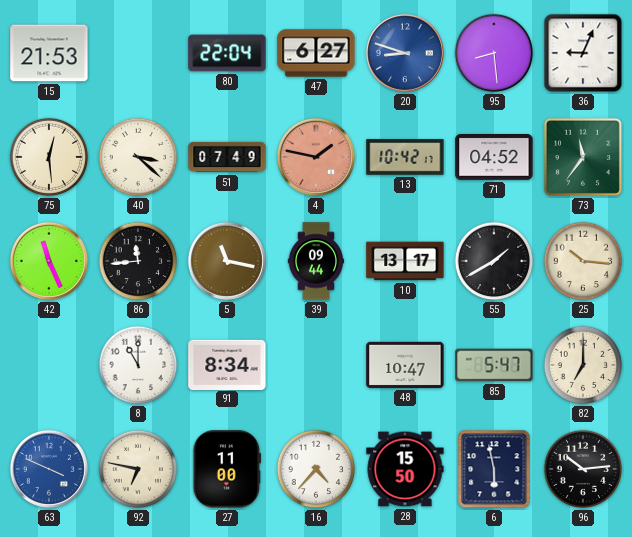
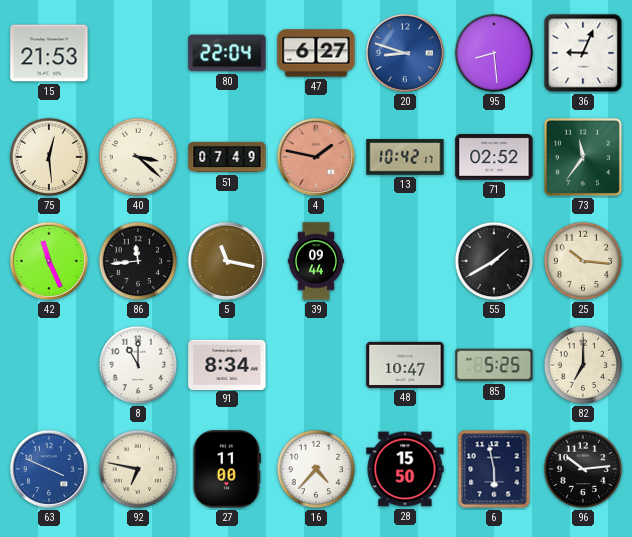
71: 04:52 -> 02:52 (494, 158)
10: 13:17 -> none (405, 261)
85: 5:47 -> 5:25 (494, 365)
